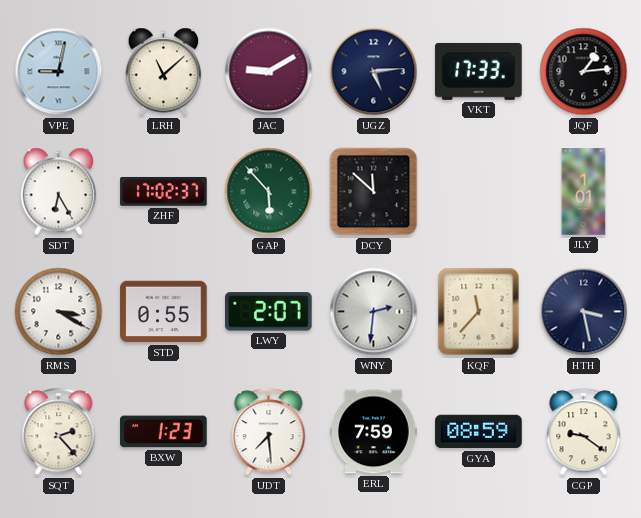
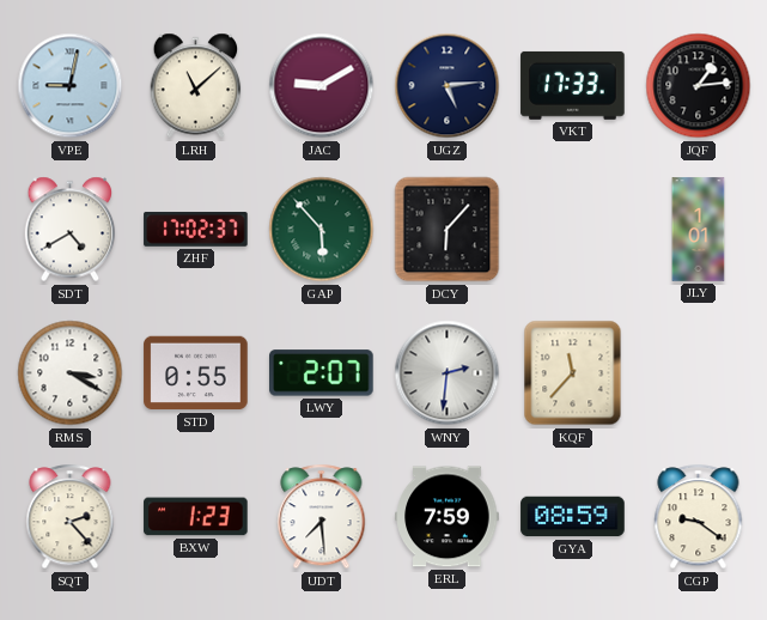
SDT: 6:25 -> 4:40 (71, 230)
DCY: 11:52 -> 6:07 (448, 230)
HTH: 3:28 -> none (584, 312)
